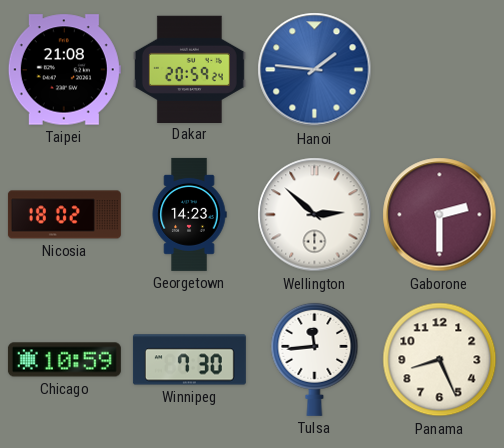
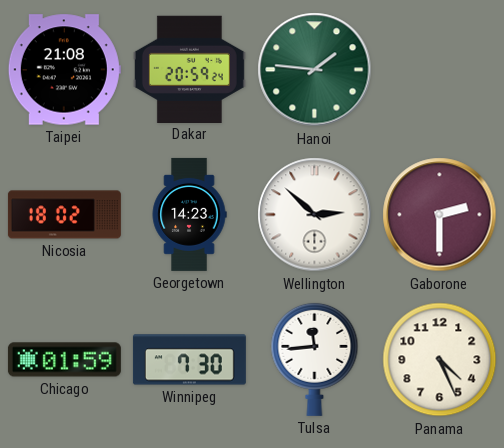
Hanoi dial: blue -> green (315, 70)
Chicago: 10:59 -> 01:59 (64, 360)
Panama: 8:26 -> 4:26 (440, 360)
